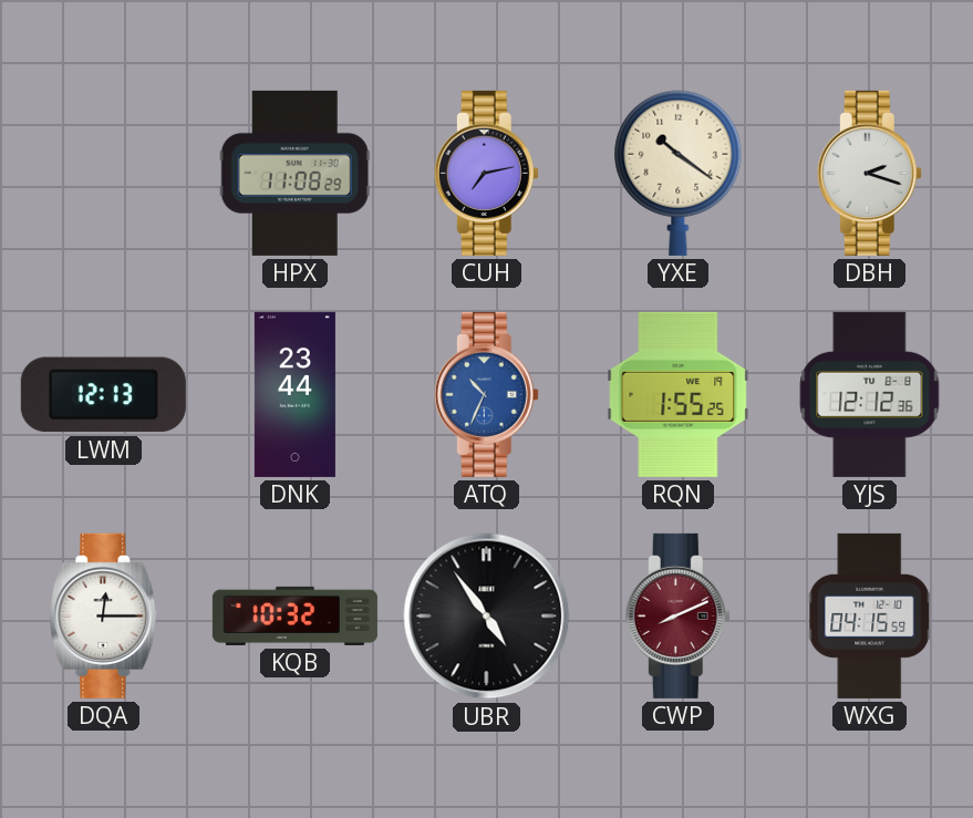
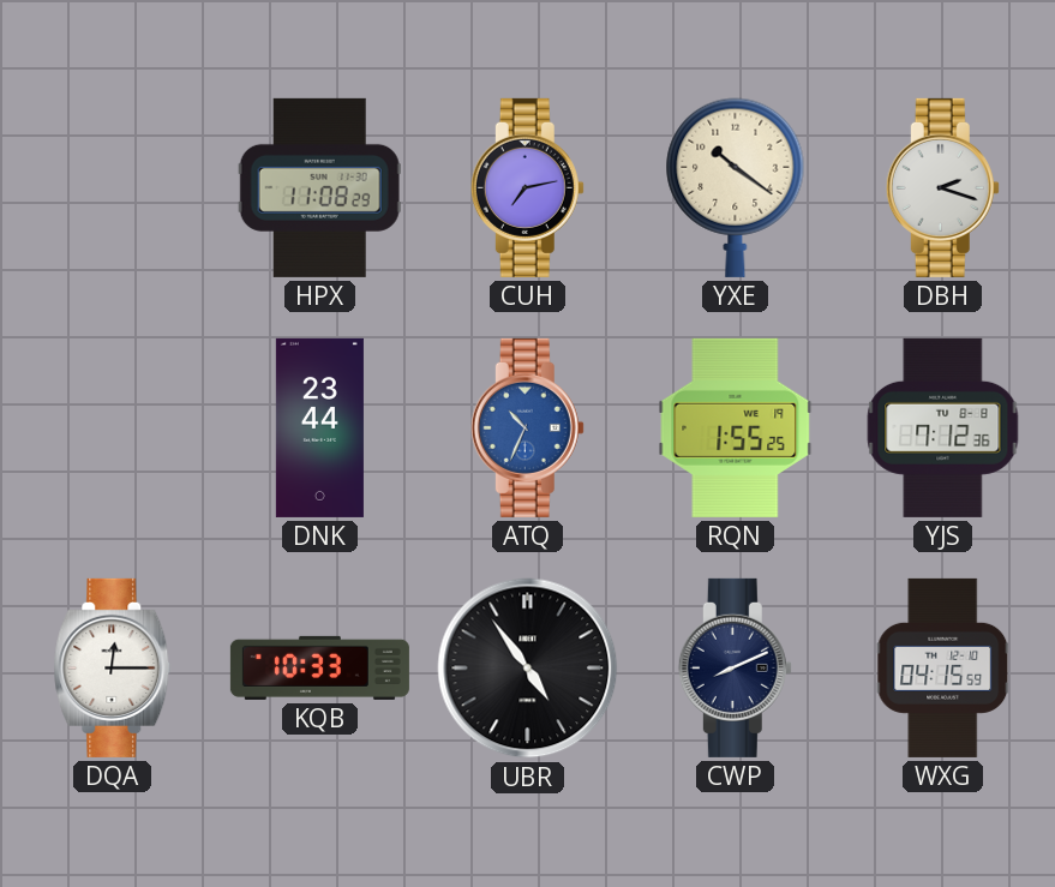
LWM: 12:13 -> none (103, 395)
YJS: 12:12 -> 7:12 (943, 427)
KQB: 10:32 -> 10:33 (319, 667)
CWP dial: burgundy -> navy (735, 667)
